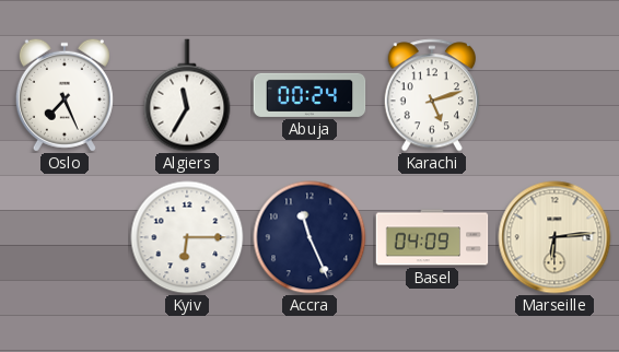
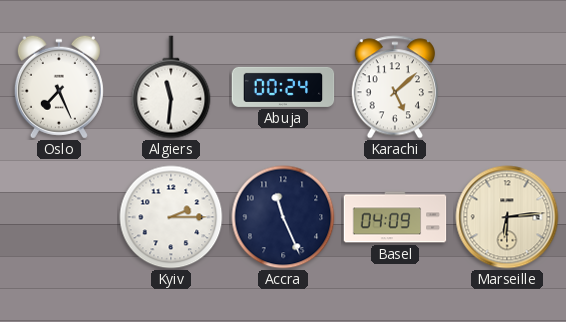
Algiers: 11:35 -> 11:31 (171, 87)
Karachi: 5:12 -> 5:08 (394, 87)
Kyiv: 6:15 -> 2:15 (171, 217)
